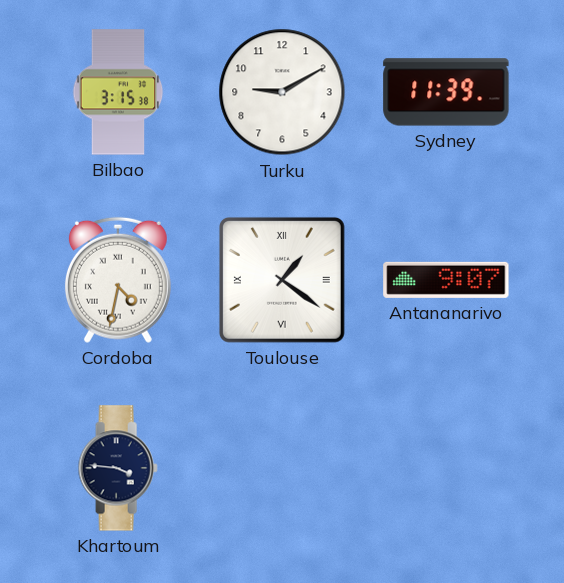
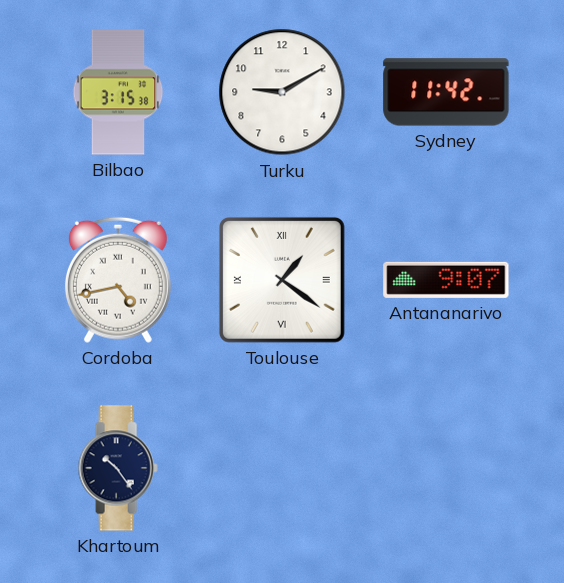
Sydney: 11:39 -> 11:42 (446, 92)
Cordoba: 4:32 -> 4:43 (118, 280)
Khartoum: 3:46 -> 10:24 (118, 468)
